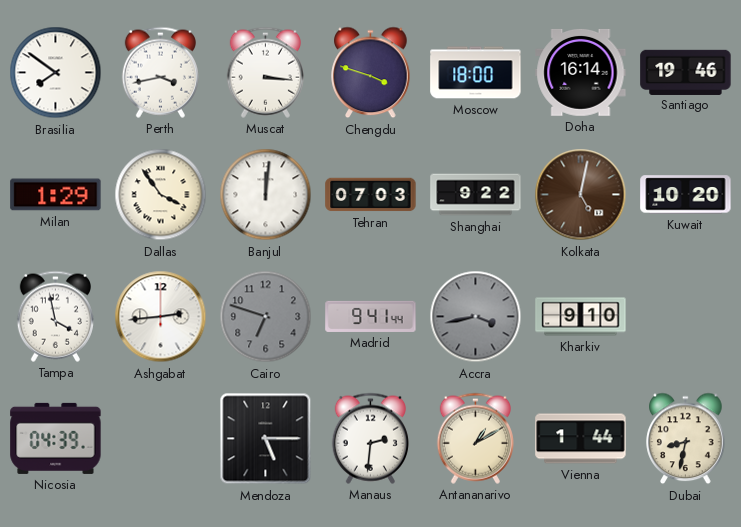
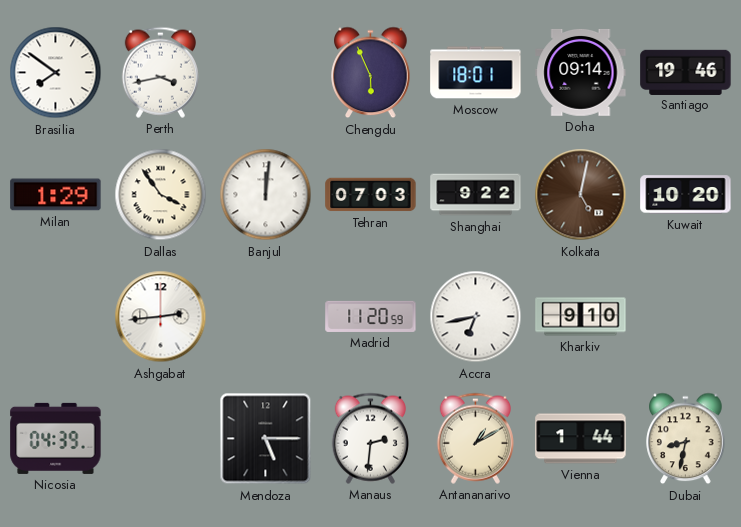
Muscat: 3:16 -> none (265, 72)
Chengdu: 3:48 -> 5:56 (371, 73)
Moscow: 18:00 -> 18:01 (476, 73)
Doha: 16:14 -> 09:14 (581, 72)
Tampa: 3:58 -> none (55, 316)
Cairo: 6:48 -> none (266, 317)
Madrid: 9:41 -> 11:20 (371, 316)
Accra: 3:43 -> 6:43 (476, 317)
Accra dial: grey -> white (476, 317)
